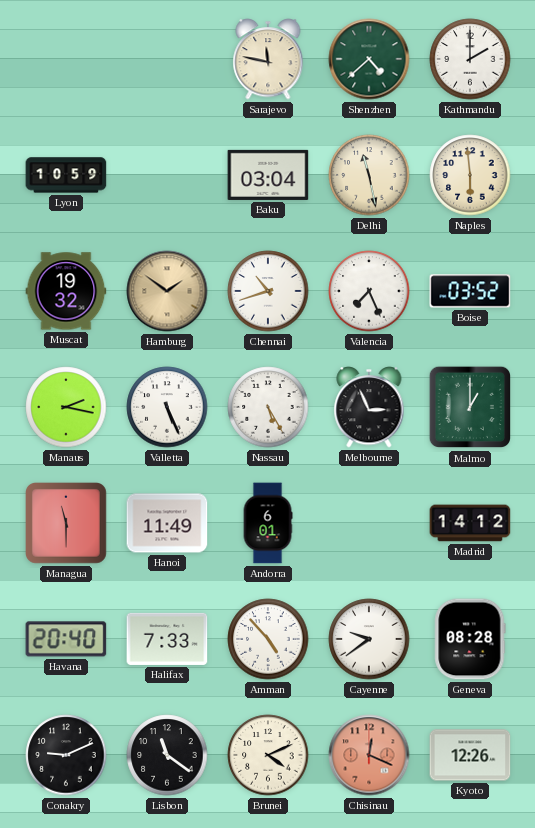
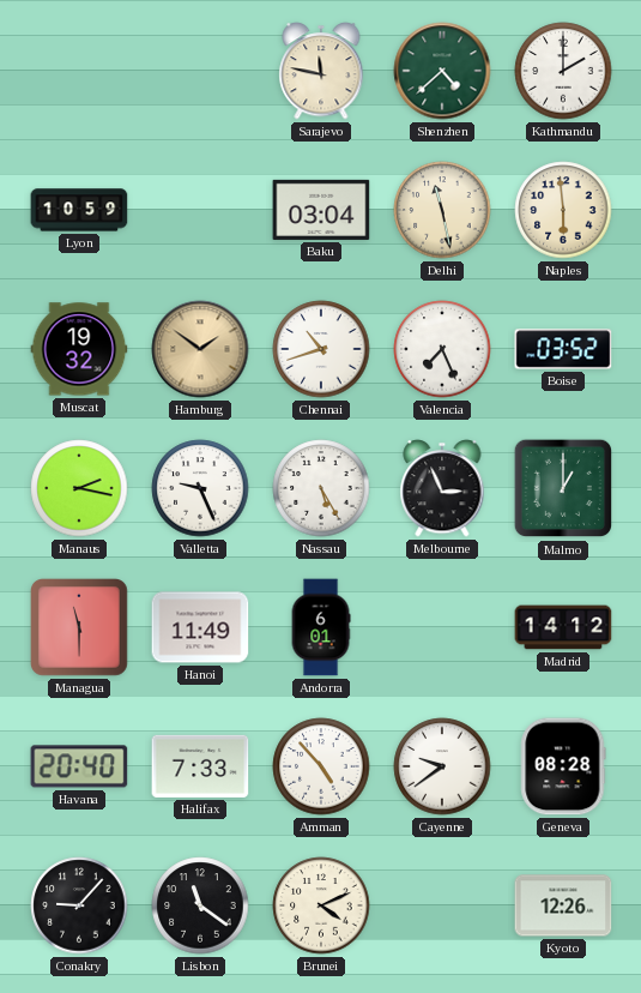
Valletta: 5:26 -> 9:26 (200, 488)
Conakry: 9:11 -> 9:07 (79, 905)
Chisinau: 12:19 -> none (369, 755)
